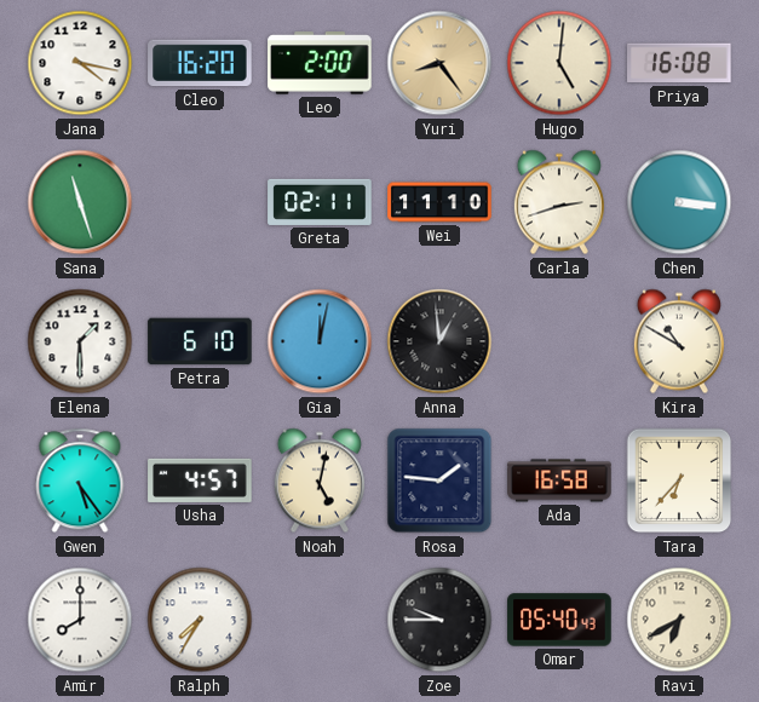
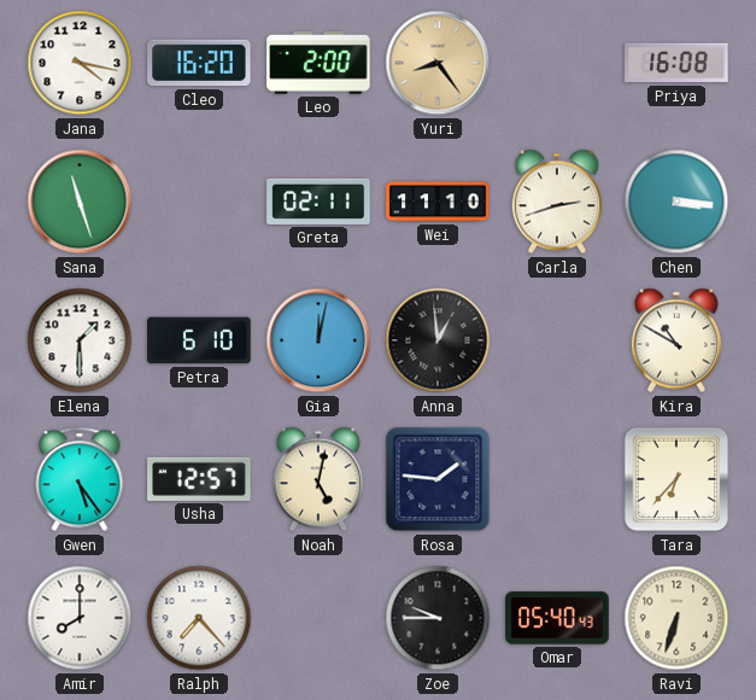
Hugo: 5:01 -> none (559, 63)
Usha: 4:57 -> 12:57 (199, 479)
Ada: 16:58 -> none (559, 481)
Ralph: 7:35 -> 7:23 (199, 618)
Ravi: 6:40 -> 6:33 (676, 618)
